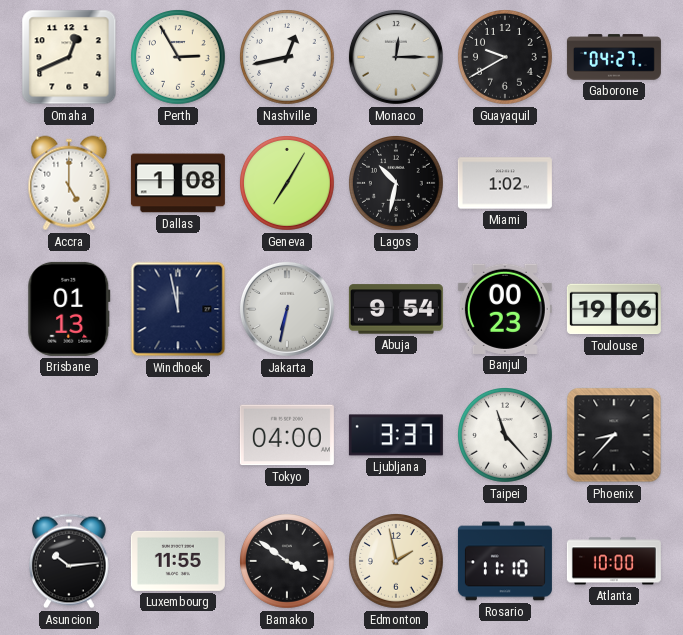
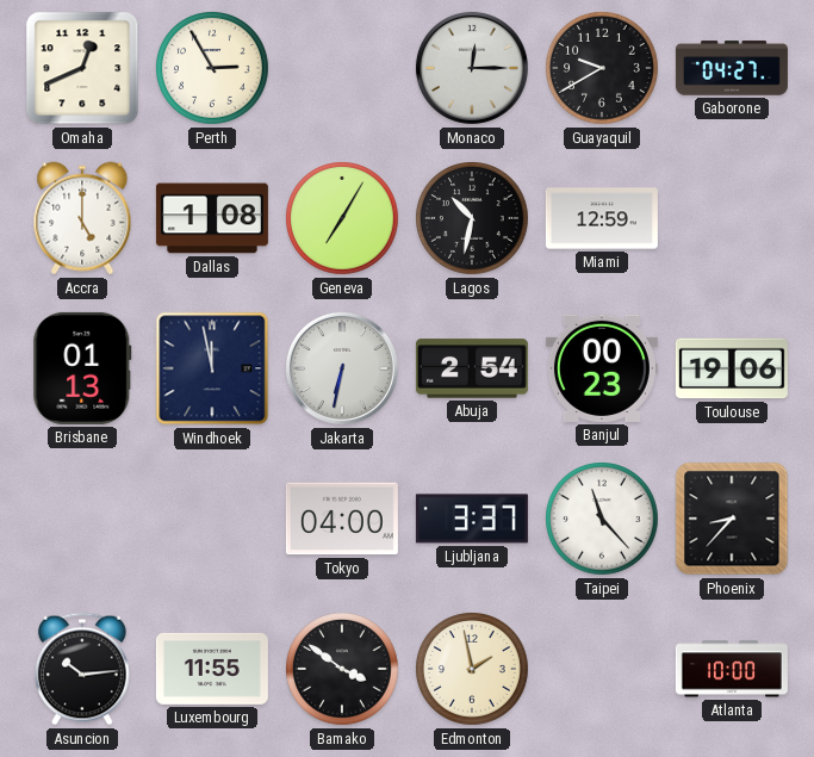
Nashville: 12:43 -> none (288, 58)
Miami: 1:02 -> 12:59 (602, 218)
Abuja: 9:54 -> 2:54 (472, 368)
Rosario: 11:10 -> none (505, 561)
